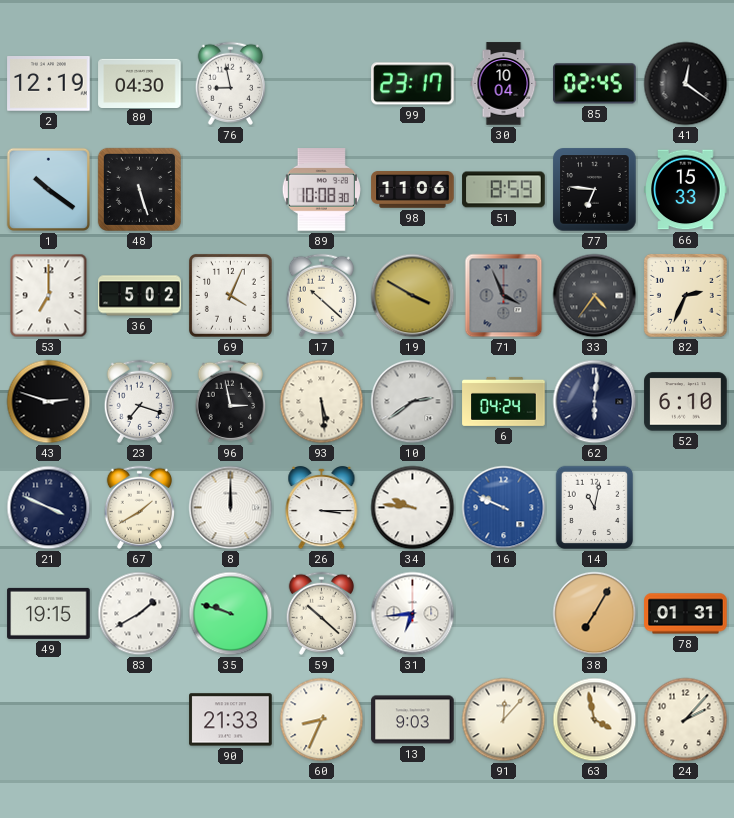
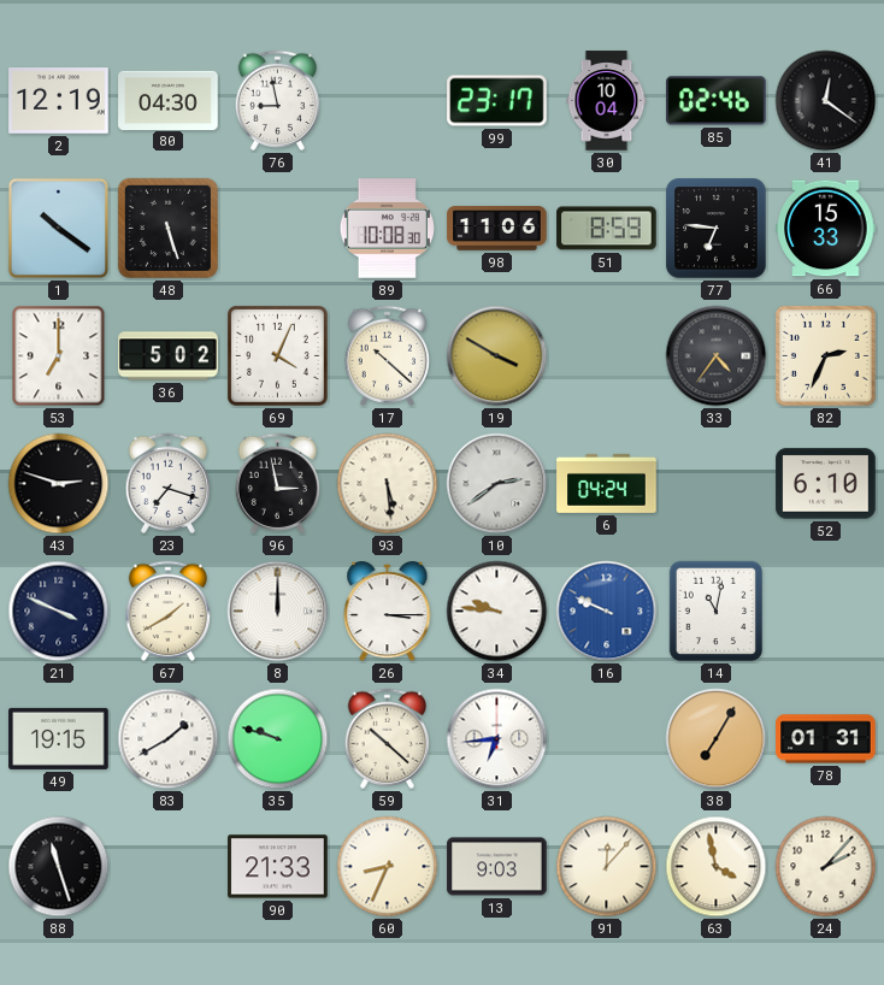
85: 02:45 -> 02:46 (717, 101)
71: 3:56 -> none (504, 296)
62: 6:01 -> none (595, 402)
88: none -> 11:27 (59, 867)
